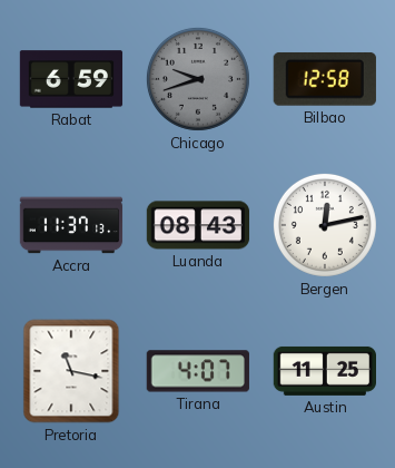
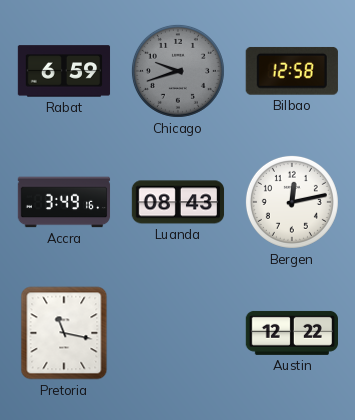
Accra: 11:37 -> 3:49 (64, 202)
Tirana: 4:07 -> none (198, 371)
Austin: 11:25 -> 12:22 (291, 333)
